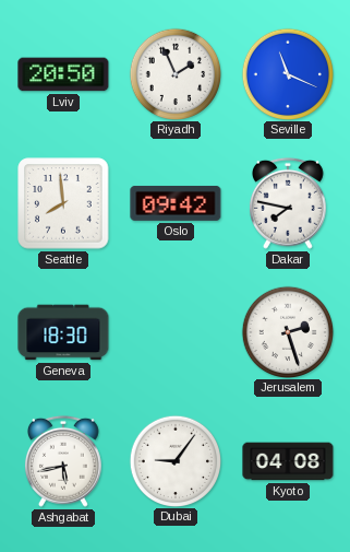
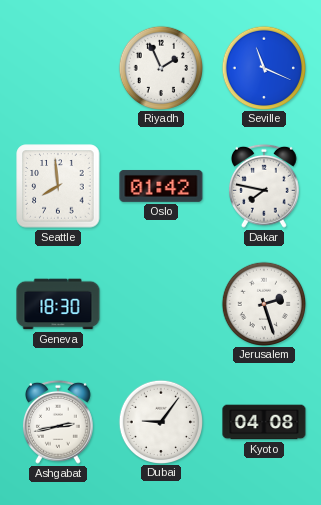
Lviv: 20:50 -> none (63, 74)
Oslo: 09:42 -> 01:42 (161, 186)
Ashgabat: 5:43 -> 2:43 (58, 422)
